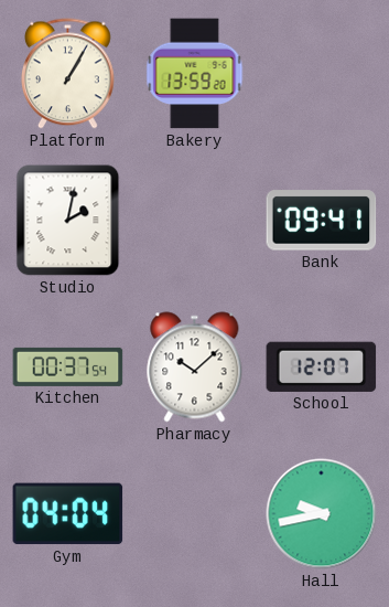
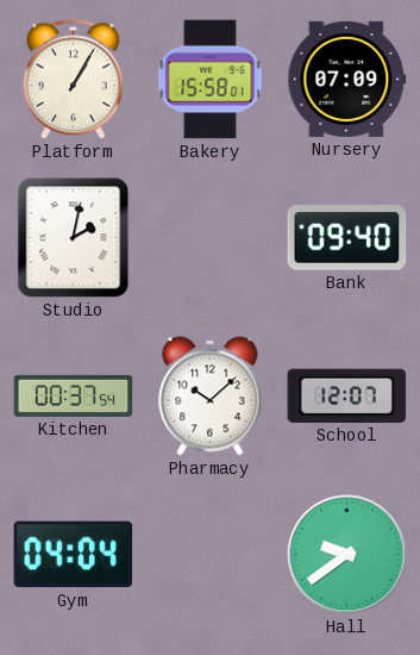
Bakery: 13:59 -> 15:58 (211, 80)
Nursery: none -> 07:09 (347, 79)
Bank: 09:41 -> 09:40 (347, 238)
Hall: 9:43 -> 9:39 (347, 555)
